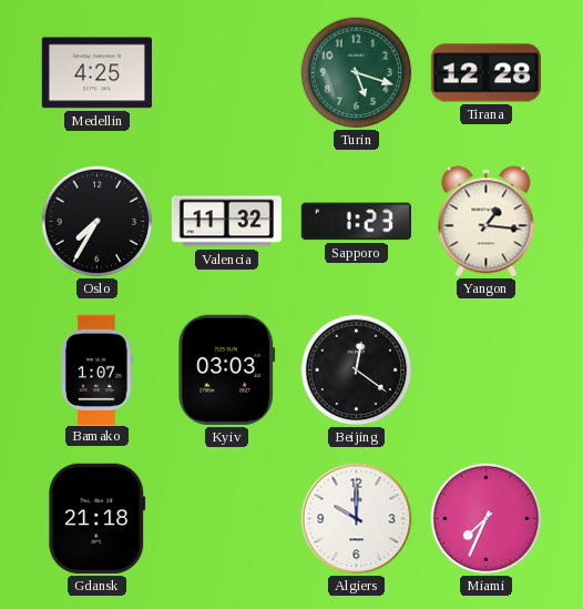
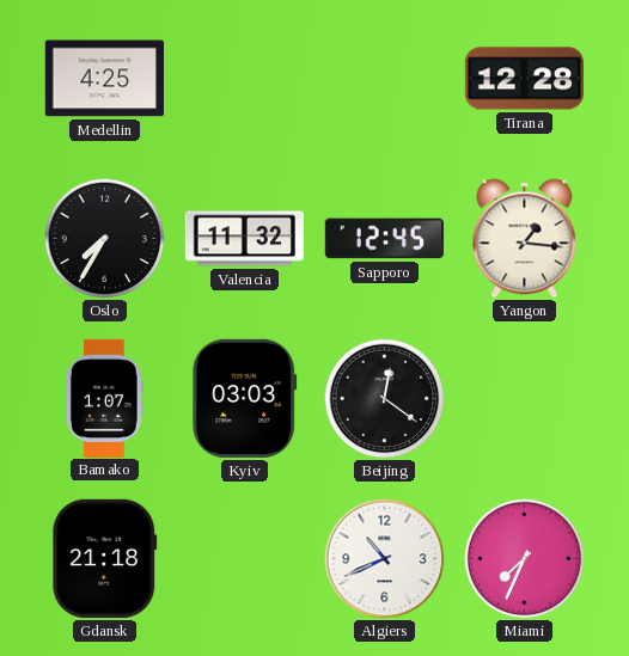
Turin: 5:18 -> none (357, 73)
Sapporo: 1:23 -> 12:45 (384, 239)
Algiers: 10:00 -> 10:41 (385, 559)
